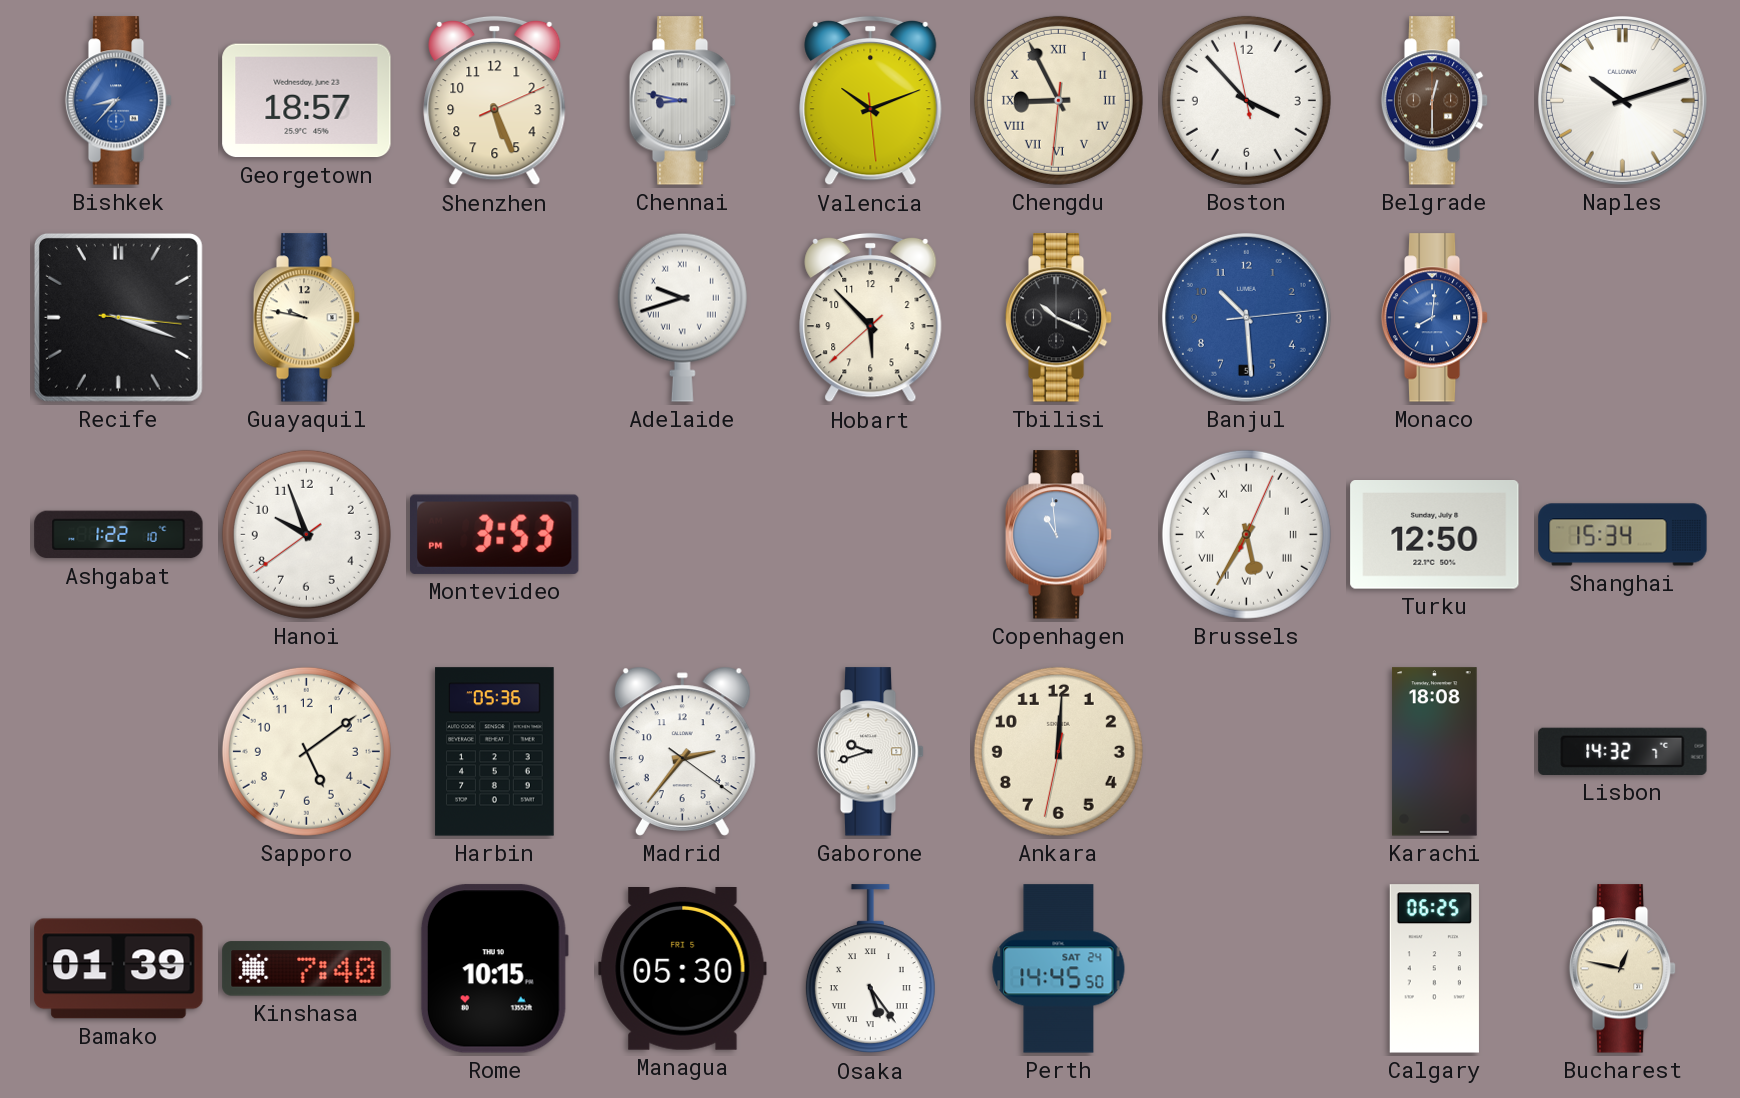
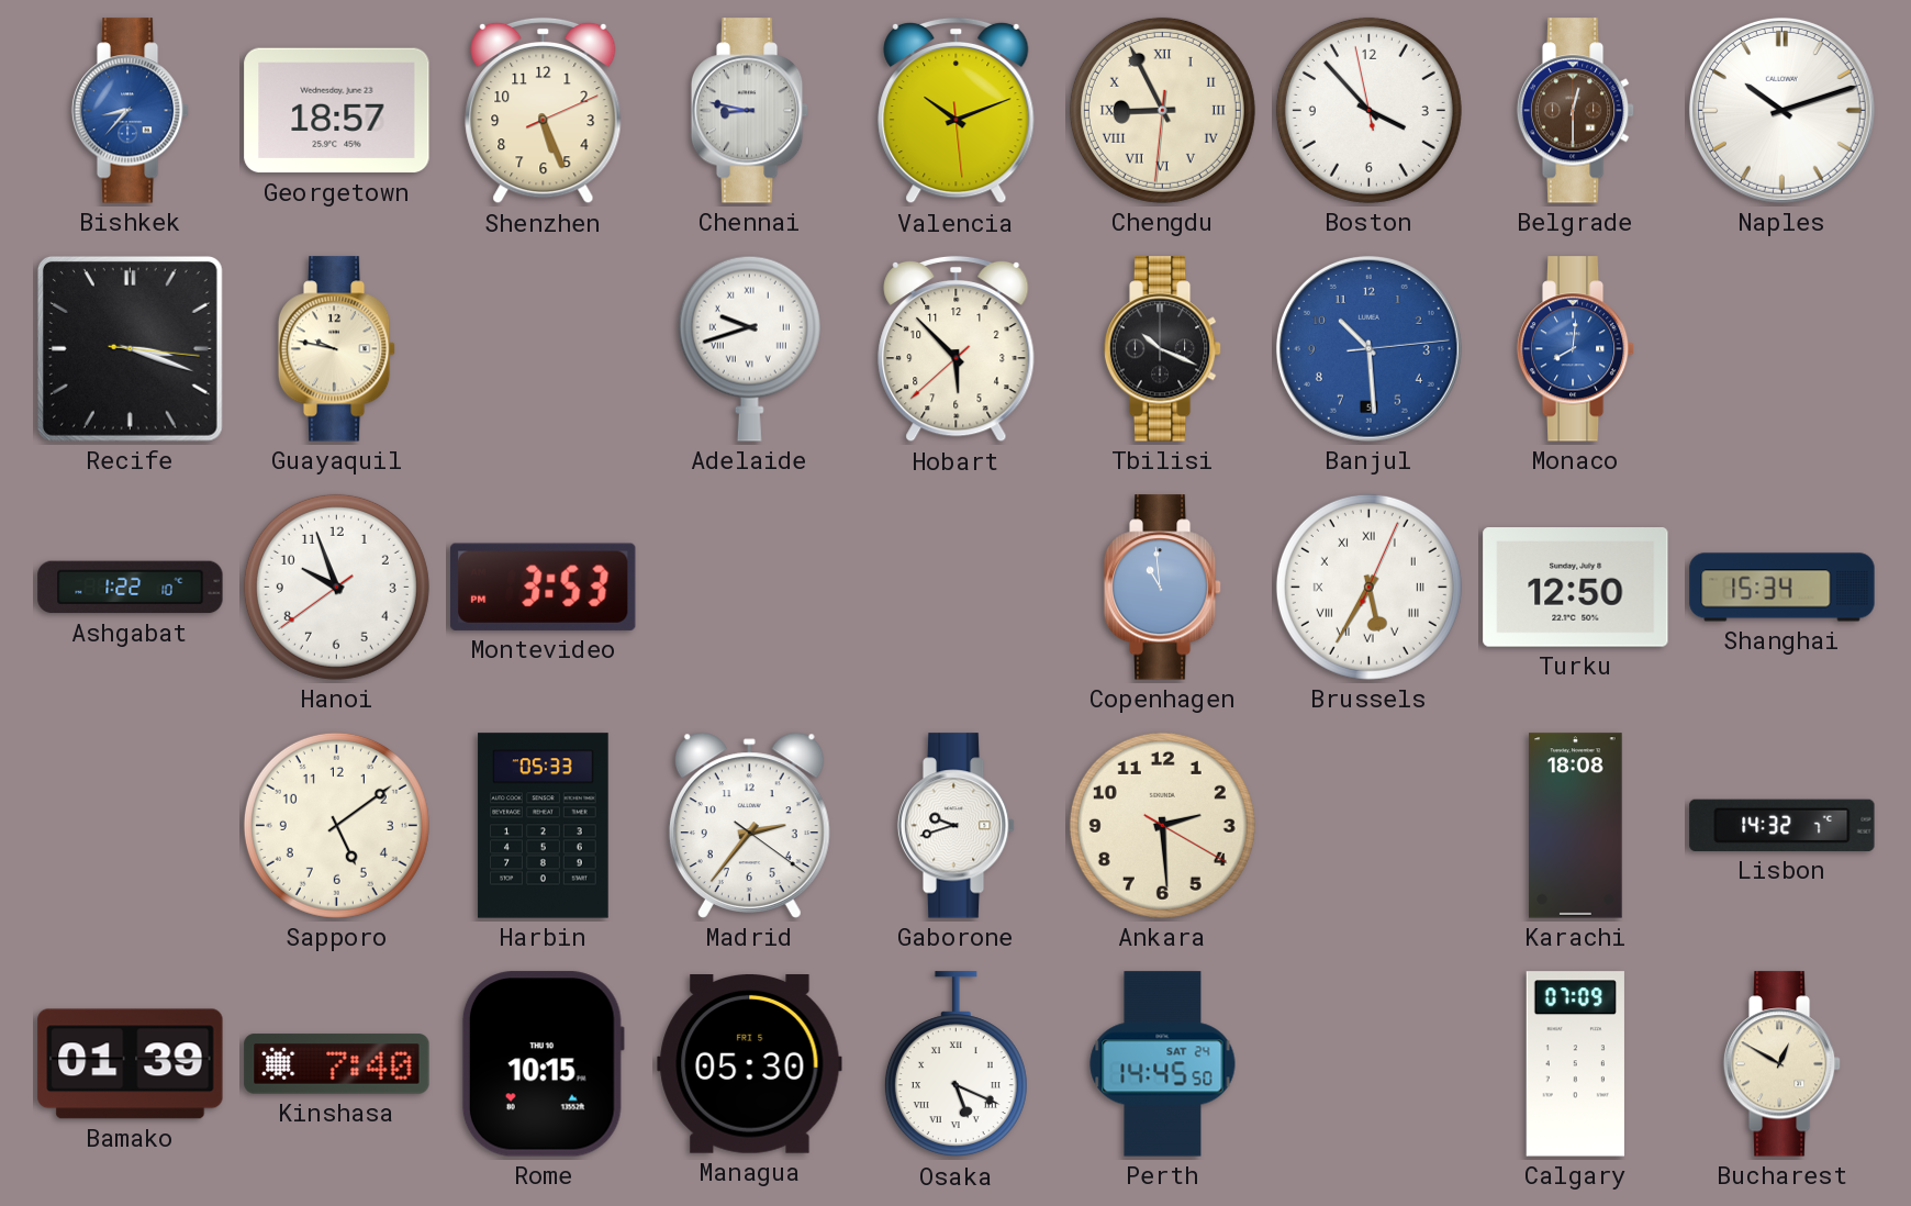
Harbin: 05:36 -> 05:33 (544, 826)
Ankara: 12:00 -> 2:29 (1162, 825)
Osaka: 5:24 -> 5:19 (955, 1064)
Calgary: 06:25 -> 07:09 (1575, 1064)
Bucharest: 12:47 -> 12:50 (1783, 1064)
